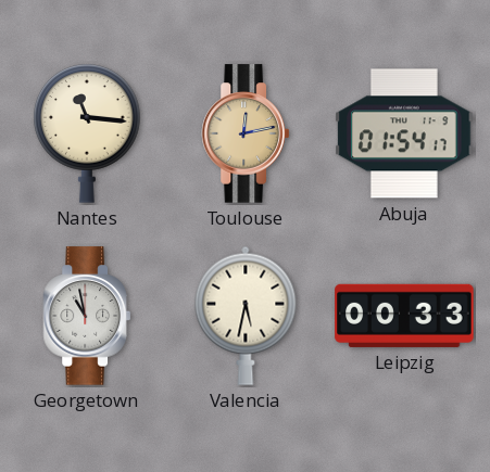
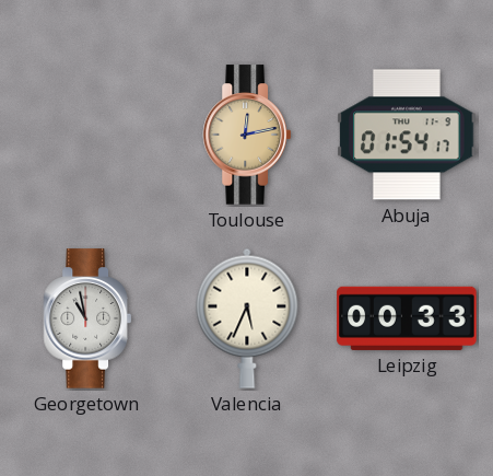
Nantes: 11:16 -> none (87, 133)
Valencia: 5:32 -> 5:34 (247, 318)
